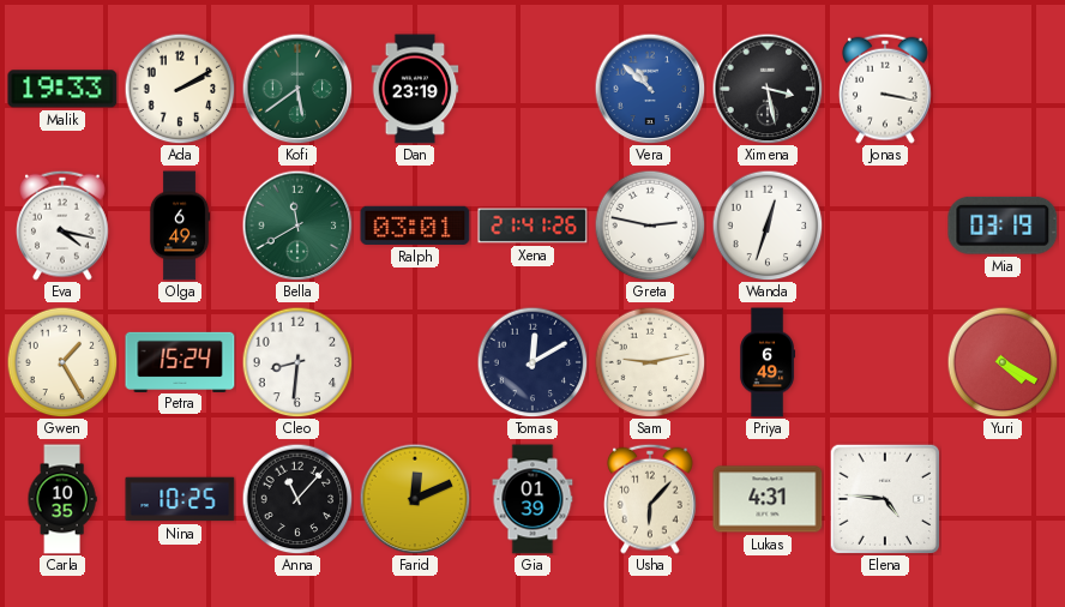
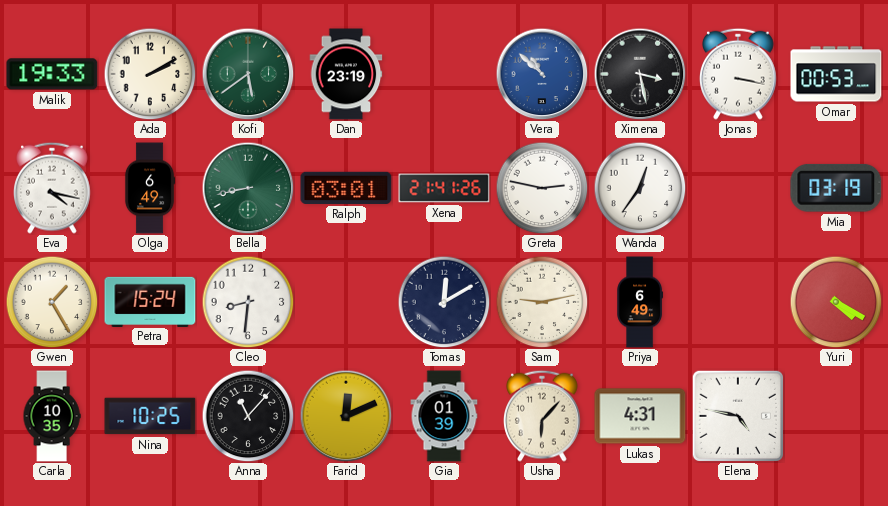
Omar: none -> 00:53 (836, 74)
Bella: 11:40 -> 8:43 (248, 188)
Wanda: 12:33 -> 12:36 (640, 188)
Elena: 4:46 -> 4:47 (737, 415)
